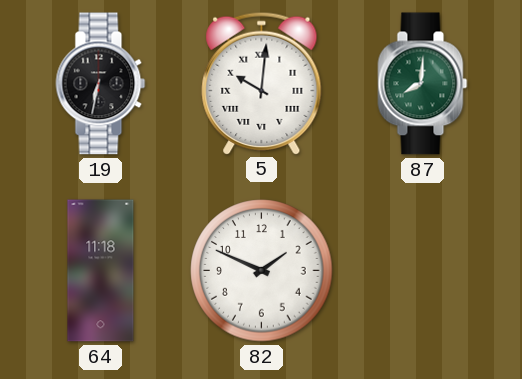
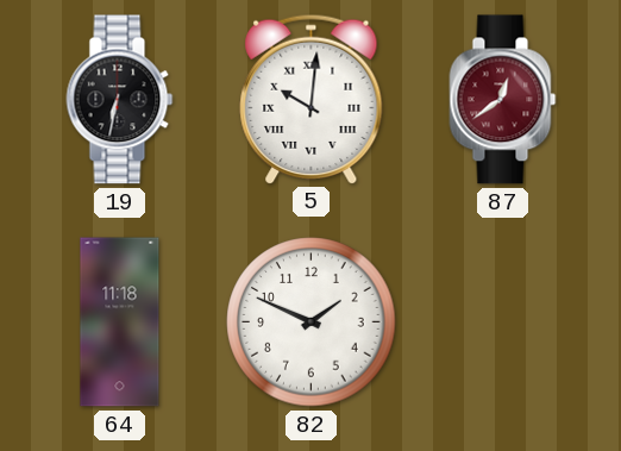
87: 8:01 -> 12:39 (503, 100)
87 dial: green -> burgundy (503, 100)
